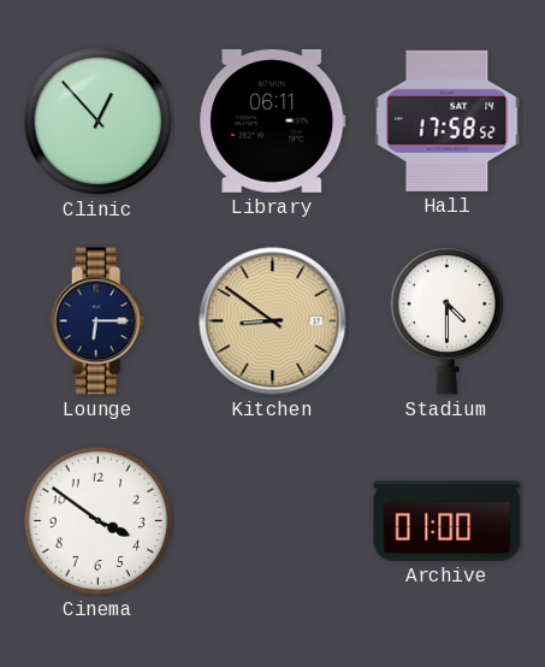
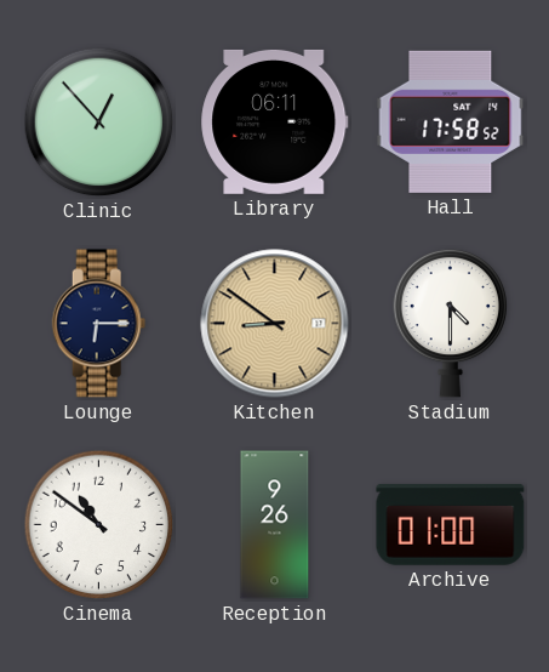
Cinema: 3:51 -> 10:51 (99, 525)
Reception: none -> 9:26 (275, 525)
